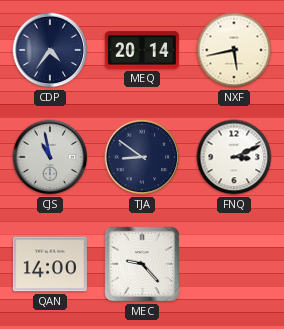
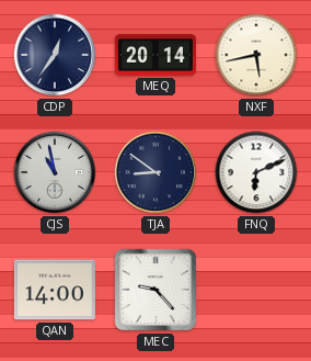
CDP: 4:36 -> 12:36 (55, 55)
FNQ: 3:11 -> 6:11 (256, 172)
